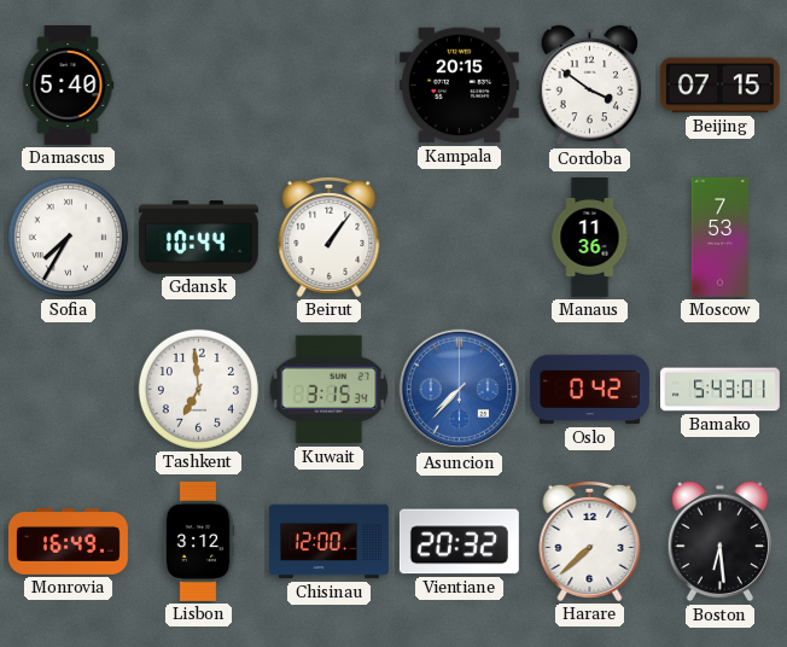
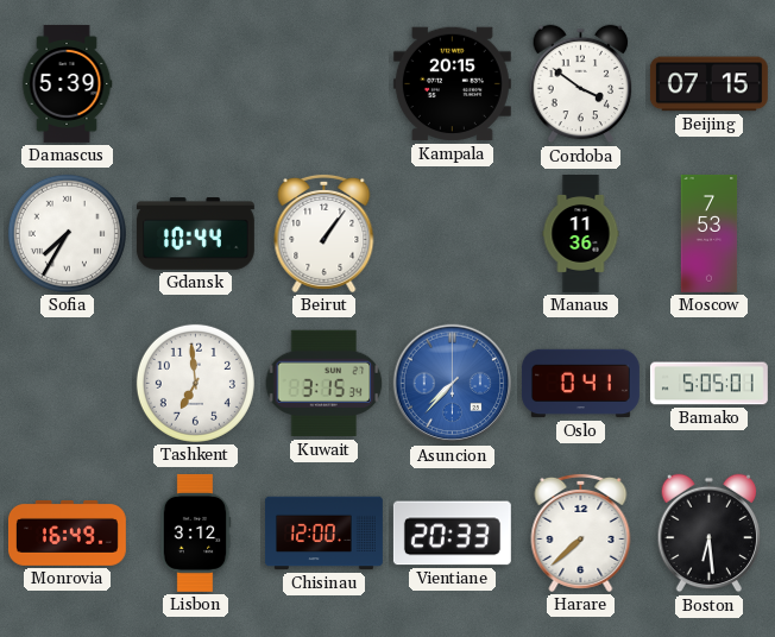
Damascus: 5:40 -> 5:39 (67, 83)
Oslo: 0:42 -> 0:41 (580, 384)
Bamako: 5:43 -> 5:05 (708, 384)
Vientiane: 20:32 -> 20:33 (452, 534)
